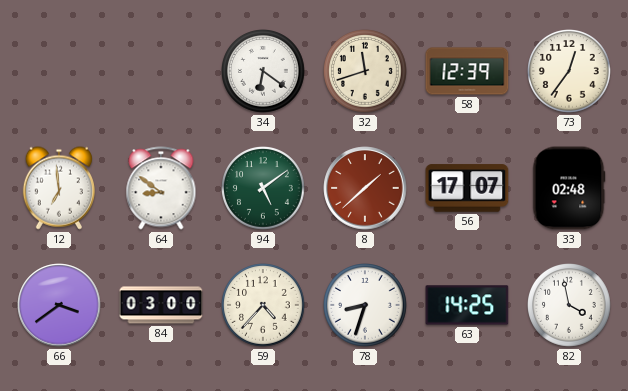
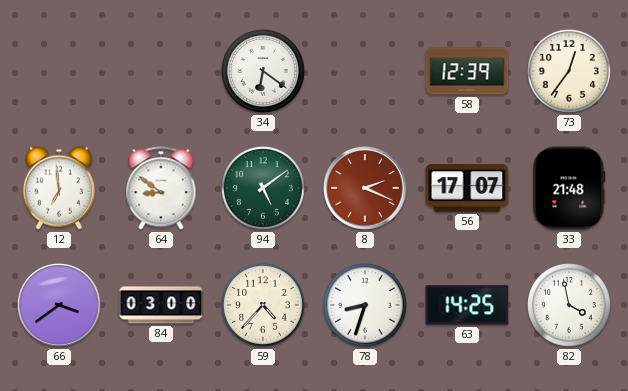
32: 11:42 -> none (366, 72)
8: 1:38 -> 2:19 (365, 188)
33: 02:48 -> 21:48 (569, 188)
